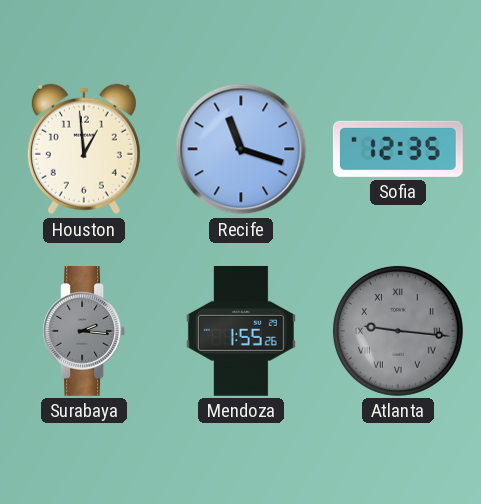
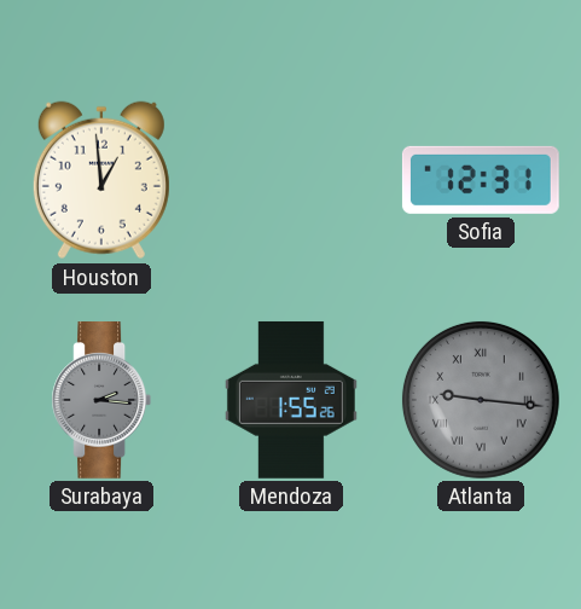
Recife: 11:18 -> none (241, 149)
Sofia: 12:35 -> 12:31 (481, 180)
